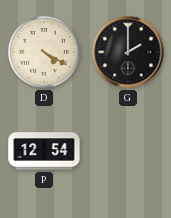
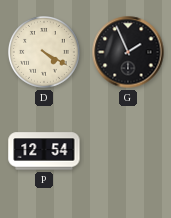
G: 2:00 -> 1:56 (128, 52)
